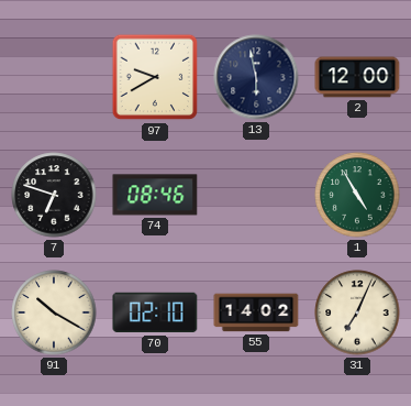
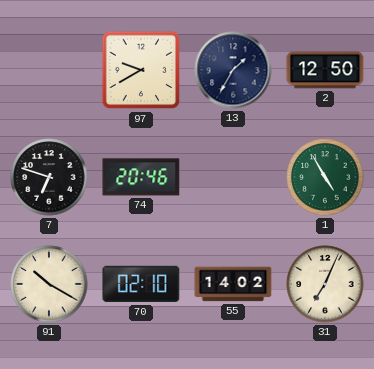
13: 5:58 -> 1:35 (233, 70)
2: 12:00 -> 12:50 (325, 70)
74: 08:46 -> 20:46 (141, 177)
